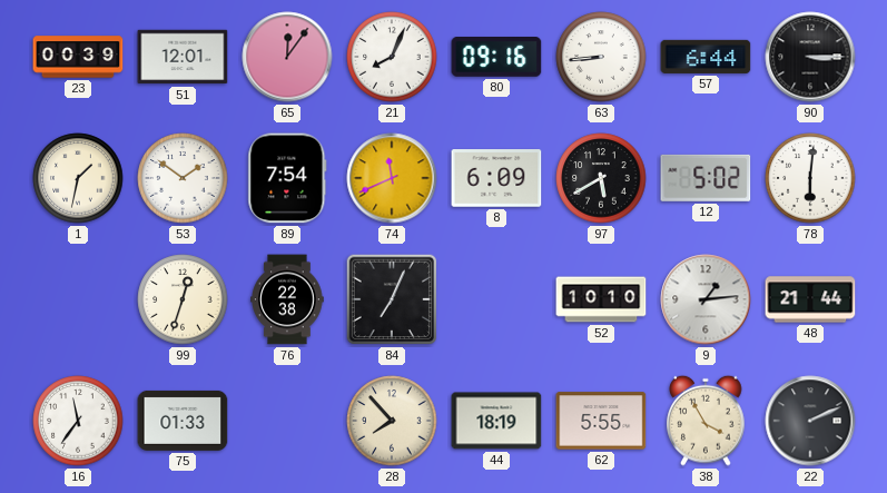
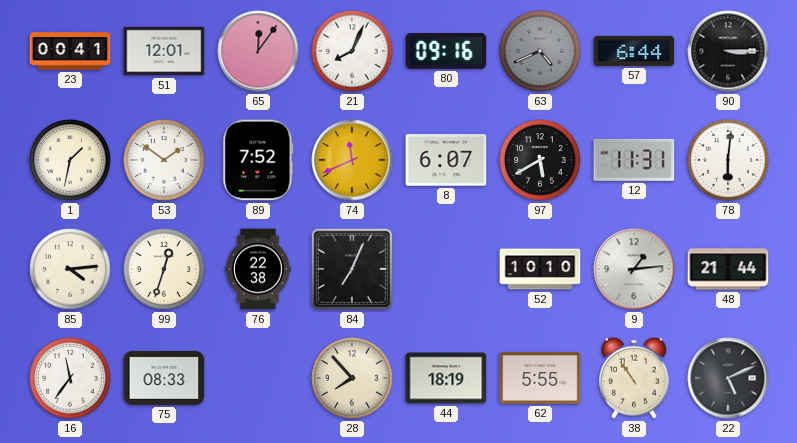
23: 00:39 -> 00:41 (70, 51)
63: 8:44 -> 4:41 (540, 51)
63 dial: white -> grey (540, 51)
89: 7:54 -> 7:52 (258, 160)
8: 6:09 -> 6:07 (446, 160)
12: 5:02 -> 11:31 (634, 160)
85: none -> 4:14 (70, 269)
75: 01:33 -> 08:33 (164, 378)
38: 3:55 -> 10:54 (634, 378)
22: 2:11 -> 5:11 (728, 378)
